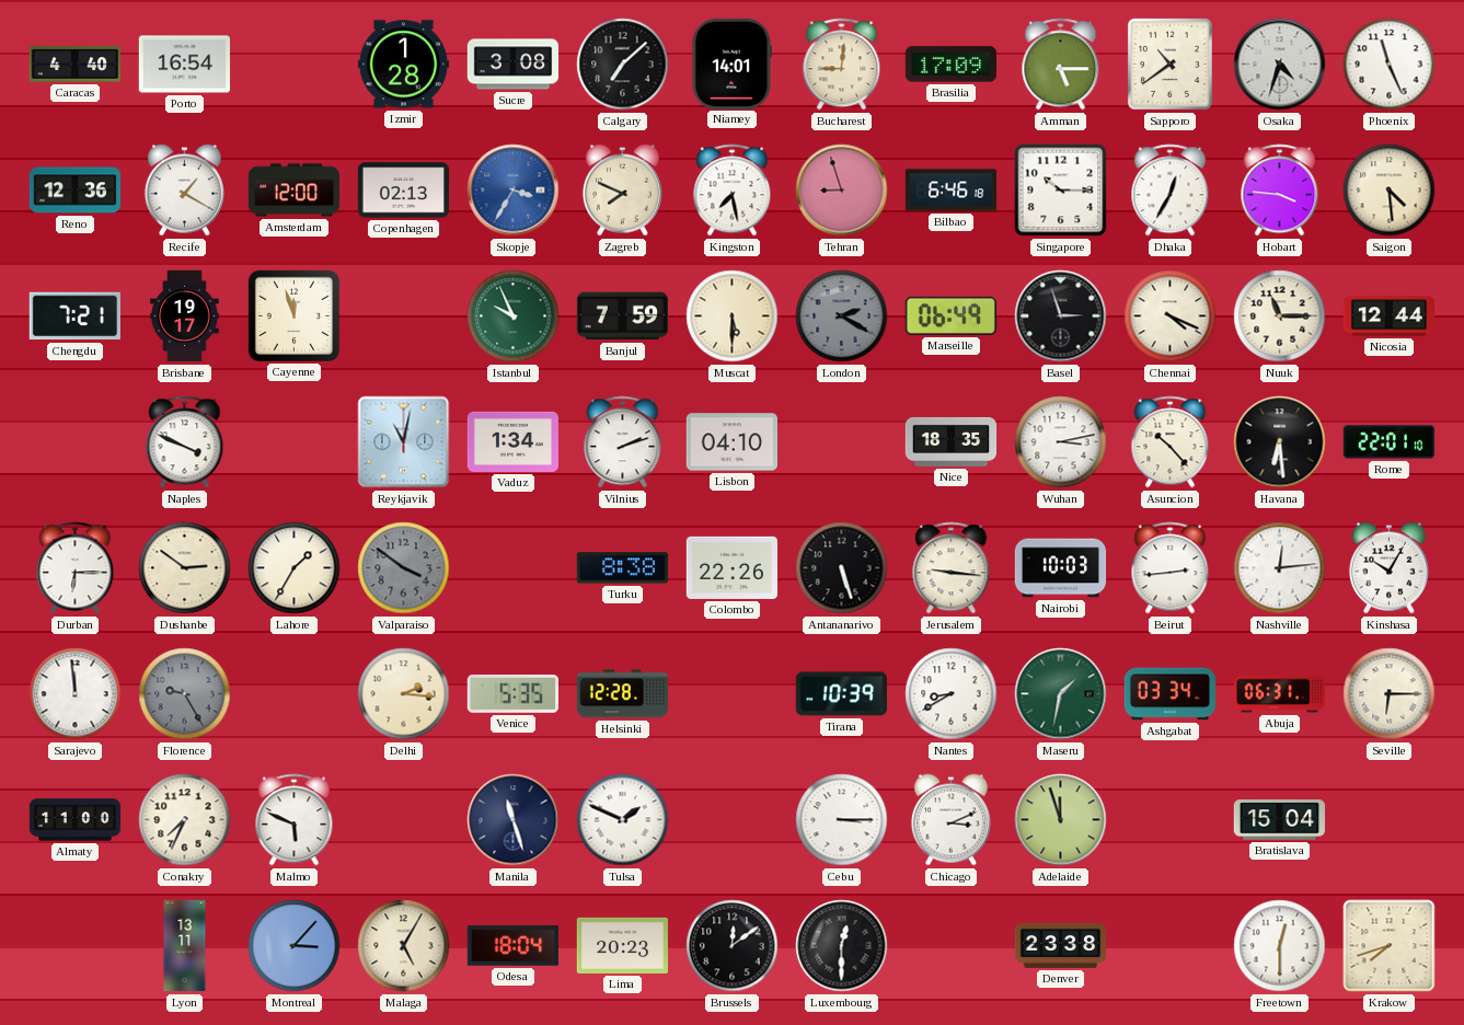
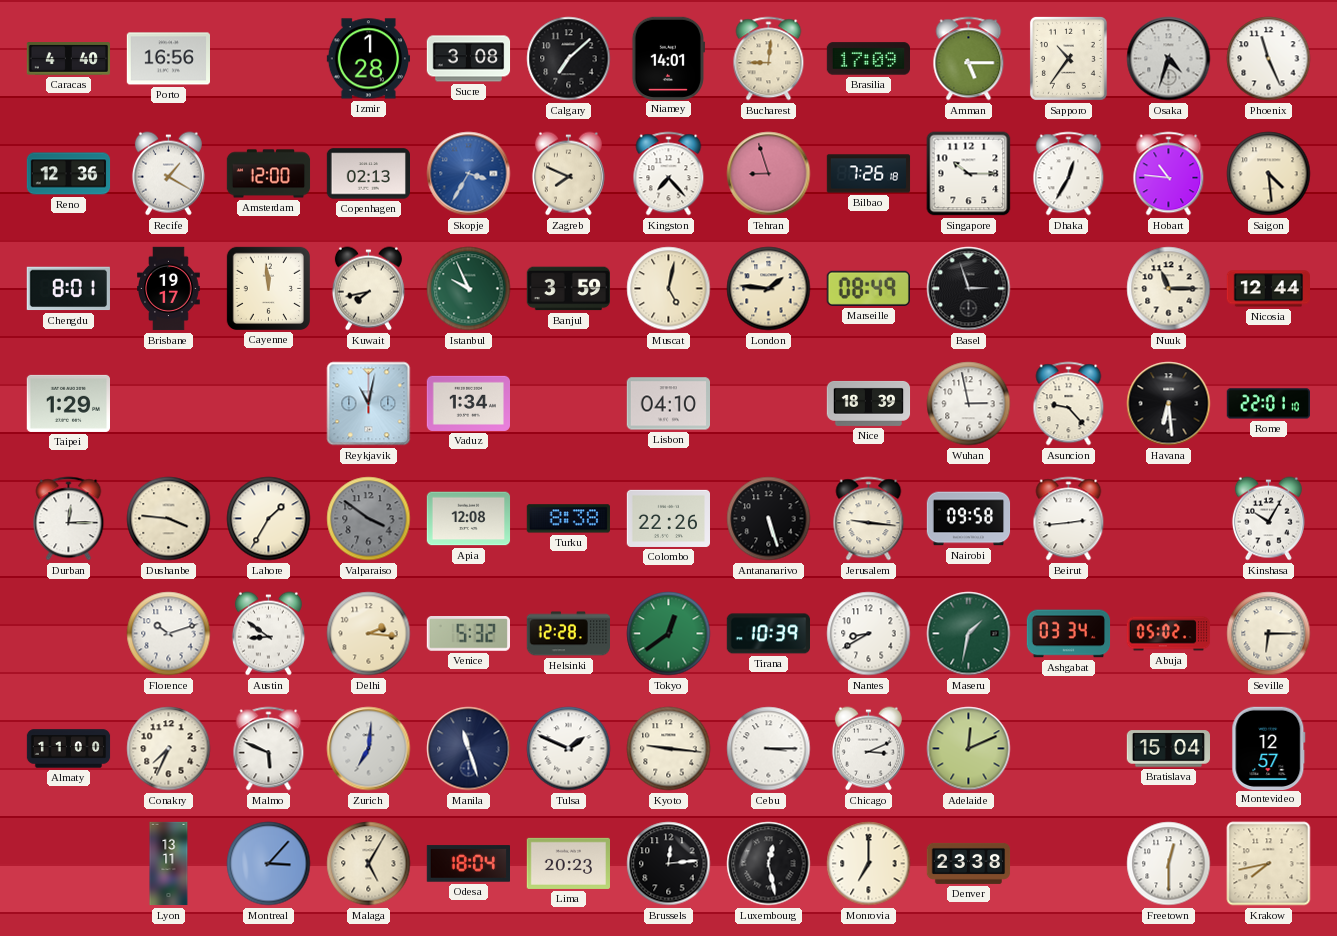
Porto: 16:54 -> 16:56 (169, 59)
Sapporo: 10:39 -> 10:36 (1068, 58)
Kingston: 7:28 -> 7:23 (669, 174)
Bilbao: 6:46 -> 7:26 (869, 174)
Hobart: 3:46 -> 10:46 (1169, 174)
Chengdu: 7:21 -> 8:01 (68, 289)
Cayenne: 11:57 -> 11:59 (268, 288)
Kuwait: none -> 7:43 (368, 289)
Banjul: 7:59 -> 3:59 (568, 289)
Muscat: 5:30 -> 5:02 (669, 289)
London: 2:20 -> 1:46 (769, 289)
London dial: grey -> cream (769, 289)
Marseille: 06:49 -> 08:49 (868, 288)
Chennai: 4:19 -> none (1171, 316)
Taipei: none -> 1:29 (68, 403)
Naples: 3:49 -> none (185, 442)
Vilnius: 2:12 -> none (623, 442)
Nice: 18:35 -> 18:39 (869, 403)
Wuhan: 3:13 -> 2:58 (969, 404)
Asuncion: 10:23 -> 9:23 (1069, 404)
Durban: 6:15 -> 12:15 (69, 519)
Dushanbe: 2:51 -> 3:46 (169, 519)
Apia: none -> 12:08 (469, 519)
Nairobi: 10:03 -> 09:58 (969, 519)
Nashville: 12:14 -> none (1280, 568)
Sarajevo: 11:59 -> none (76, 694)
Florence: 9:25 -> 10:12 (169, 634)
Florence dial: grey -> white (169, 634)
Austin: none -> 8:51 (268, 634)
Venice: 5:35 -> 5:32 (468, 634)
Tokyo: none -> 12:39 (669, 634)
Abuja: 06:31 -> 05:02 (1169, 634)
Zurich: none -> 7:01 (369, 749)
Kyoto: none -> 9:16 (669, 749)
Adelaide: 11:57 -> 12:11 (969, 749)
Montevideo: none -> 12:57 (1269, 748)
Brussels: 12:09 -> 12:14 (669, 864)
Luxembourg: 12:30 -> 12:28 (769, 864)
Monrovia: none -> 7:00 (869, 864)
Krakow: 7:42 -> 7:43 (1269, 864)
